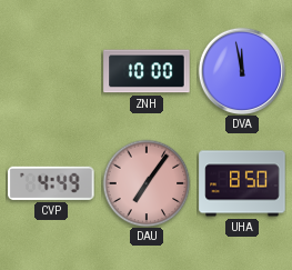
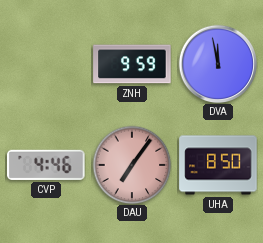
ZNH: 10:00 -> 9:59 (132, 64)
CVP: 4:49 -> 4:46 (46, 165)
